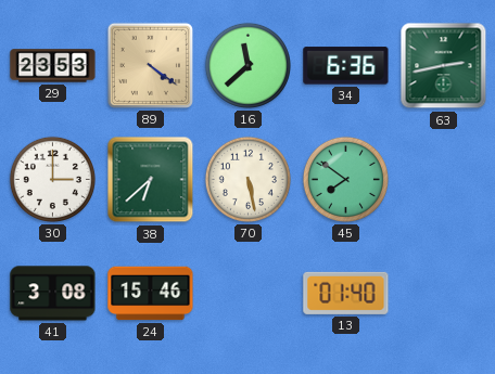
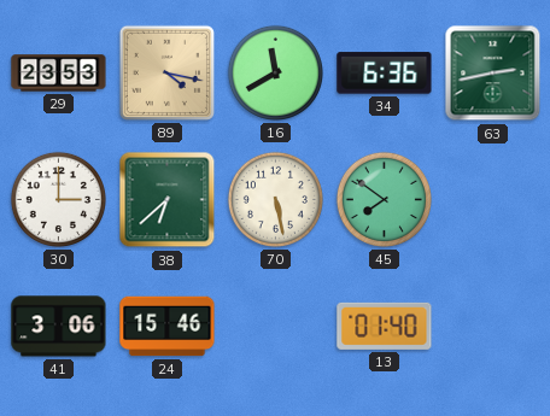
89: 4:21 -> 4:17 (166, 72)
16: 11:38 -> 11:40 (275, 72)
41: 3:08 -> 3:06 (59, 327)
